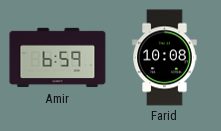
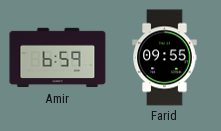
Farid: 10:08 -> 09:55 (165, 58)
